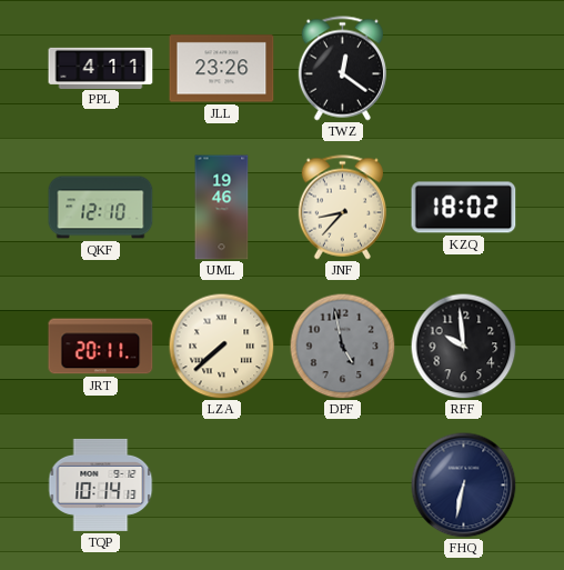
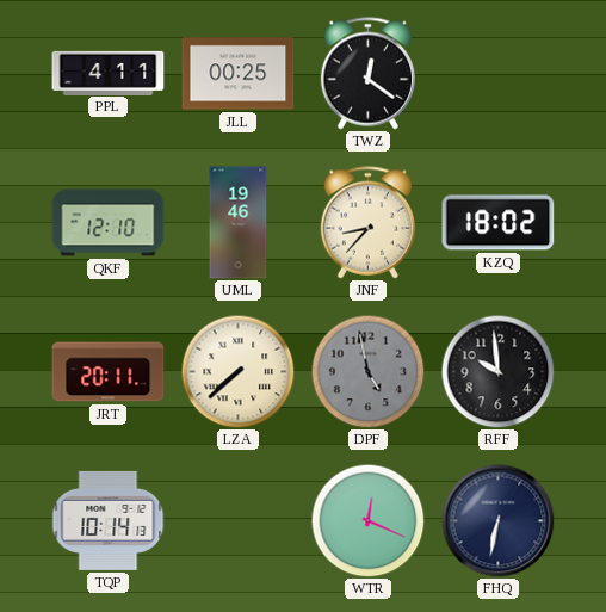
JLL: 23:26 -> 00:25 (239, 74)
WTR: none -> 12:19 (367, 520)
